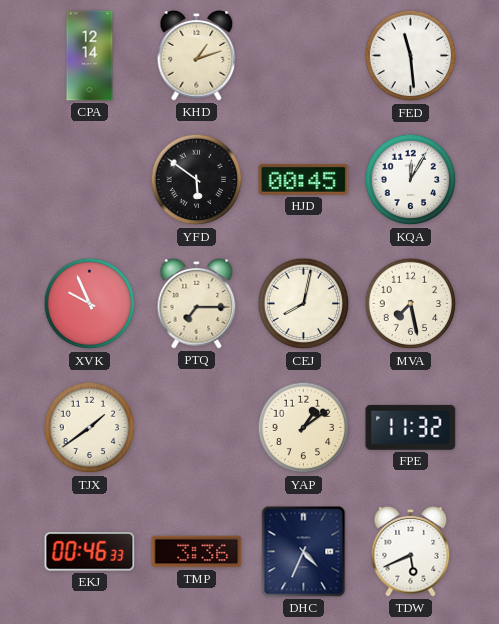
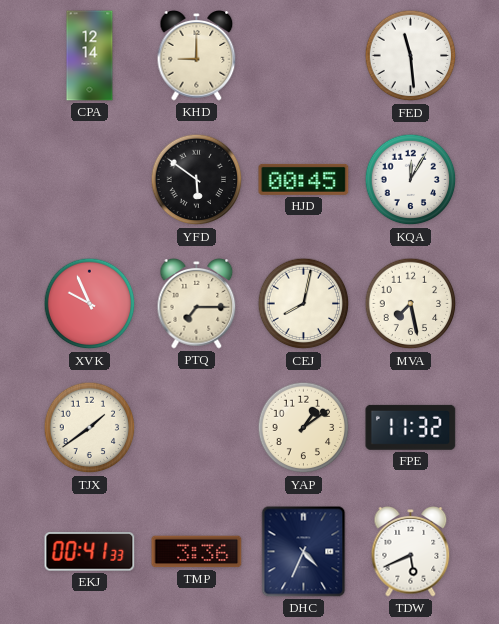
KHD: 1:12 -> 9:00 (197, 56)
EKJ: 00:46 -> 00:41 (90, 552)
